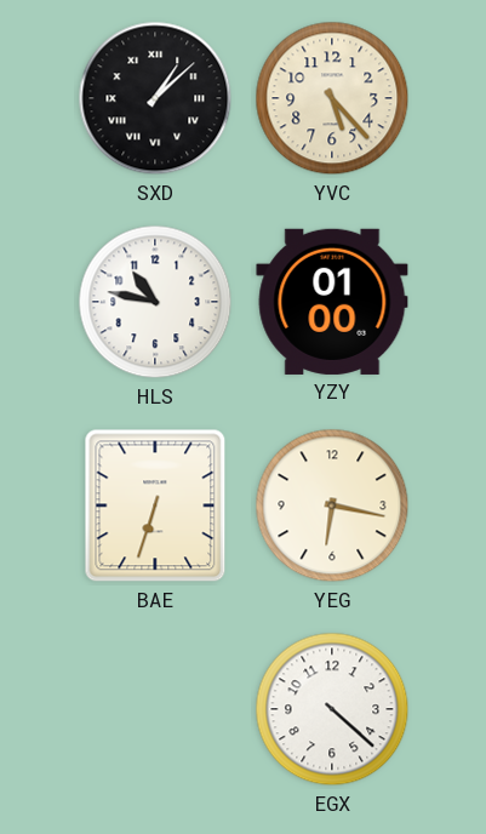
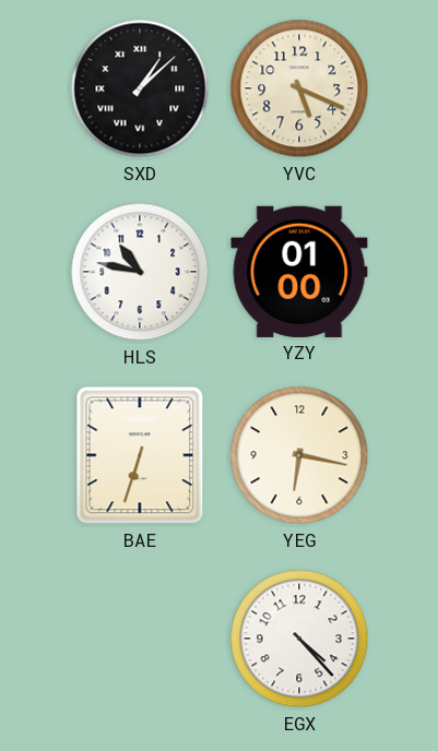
YVC: 5:23 -> 5:19 (299, 88)
EGX: 4:22 -> 4:23 (299, 639)
